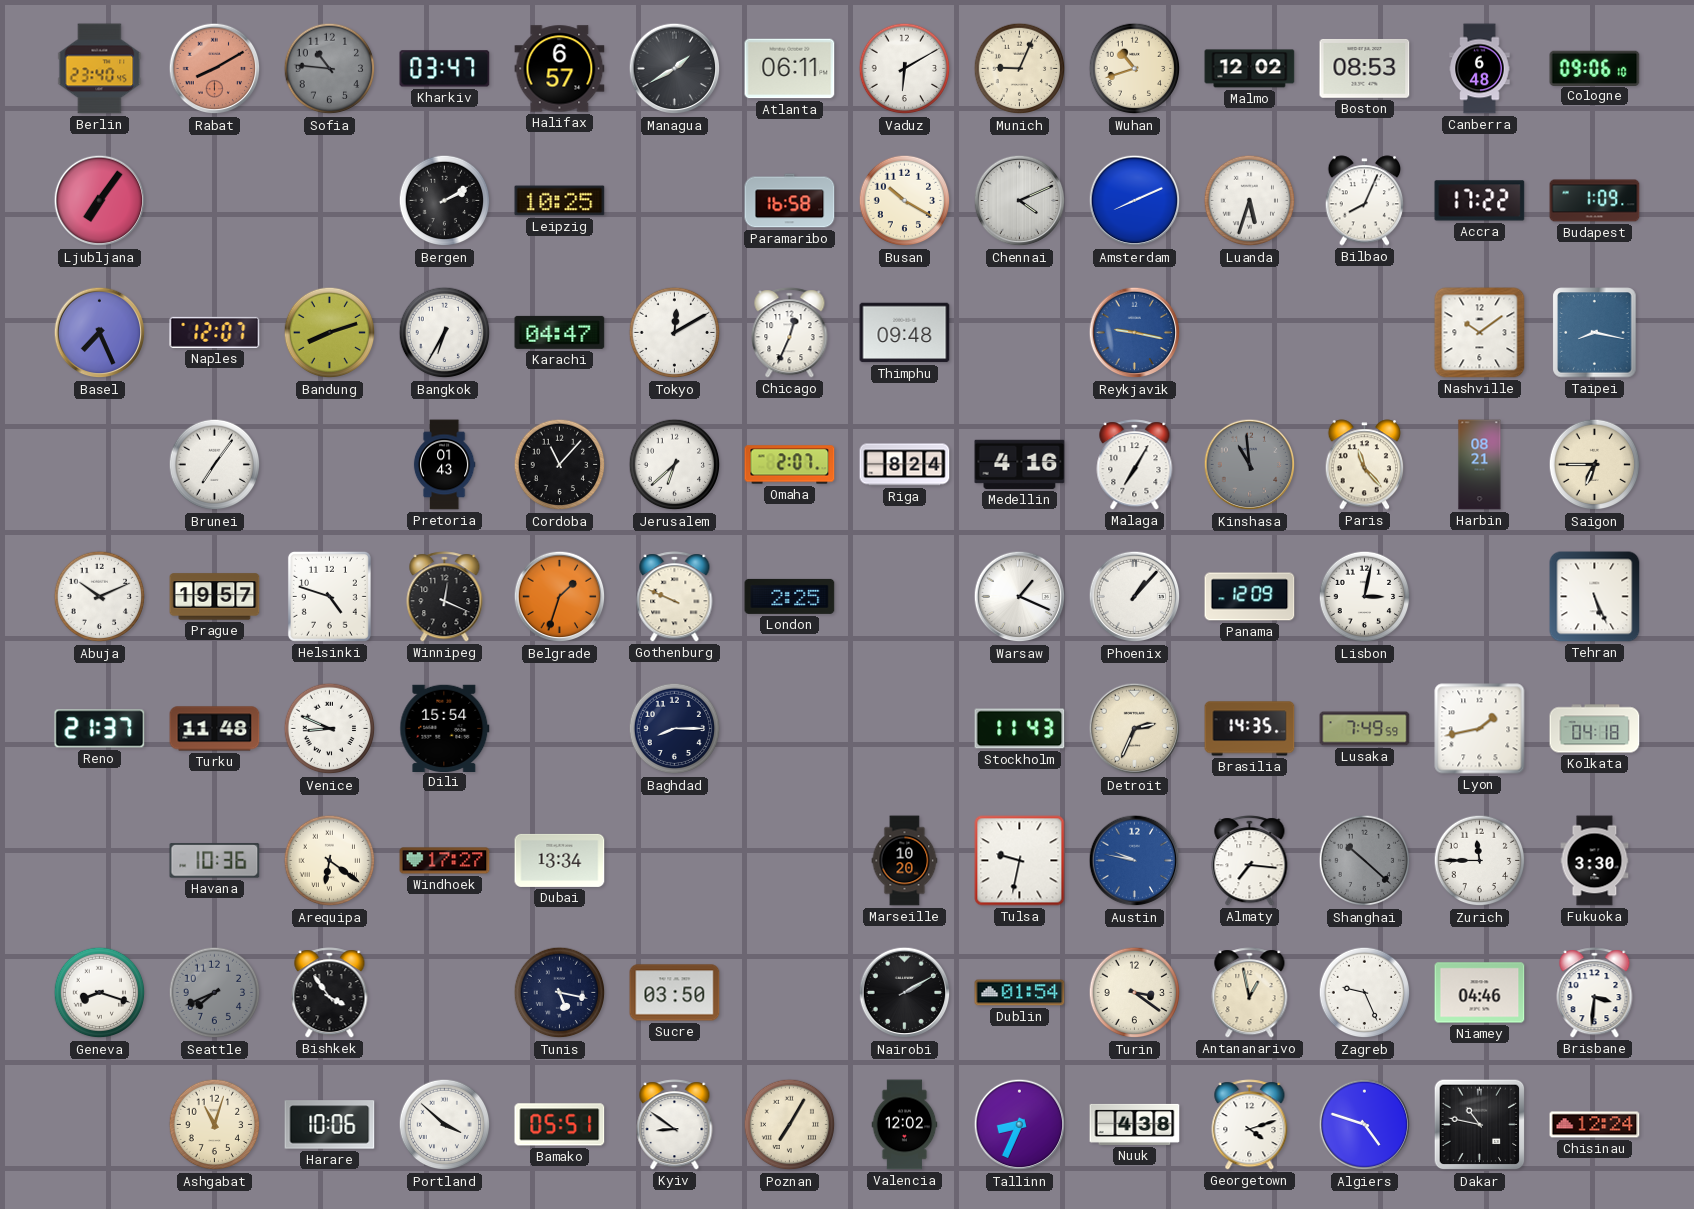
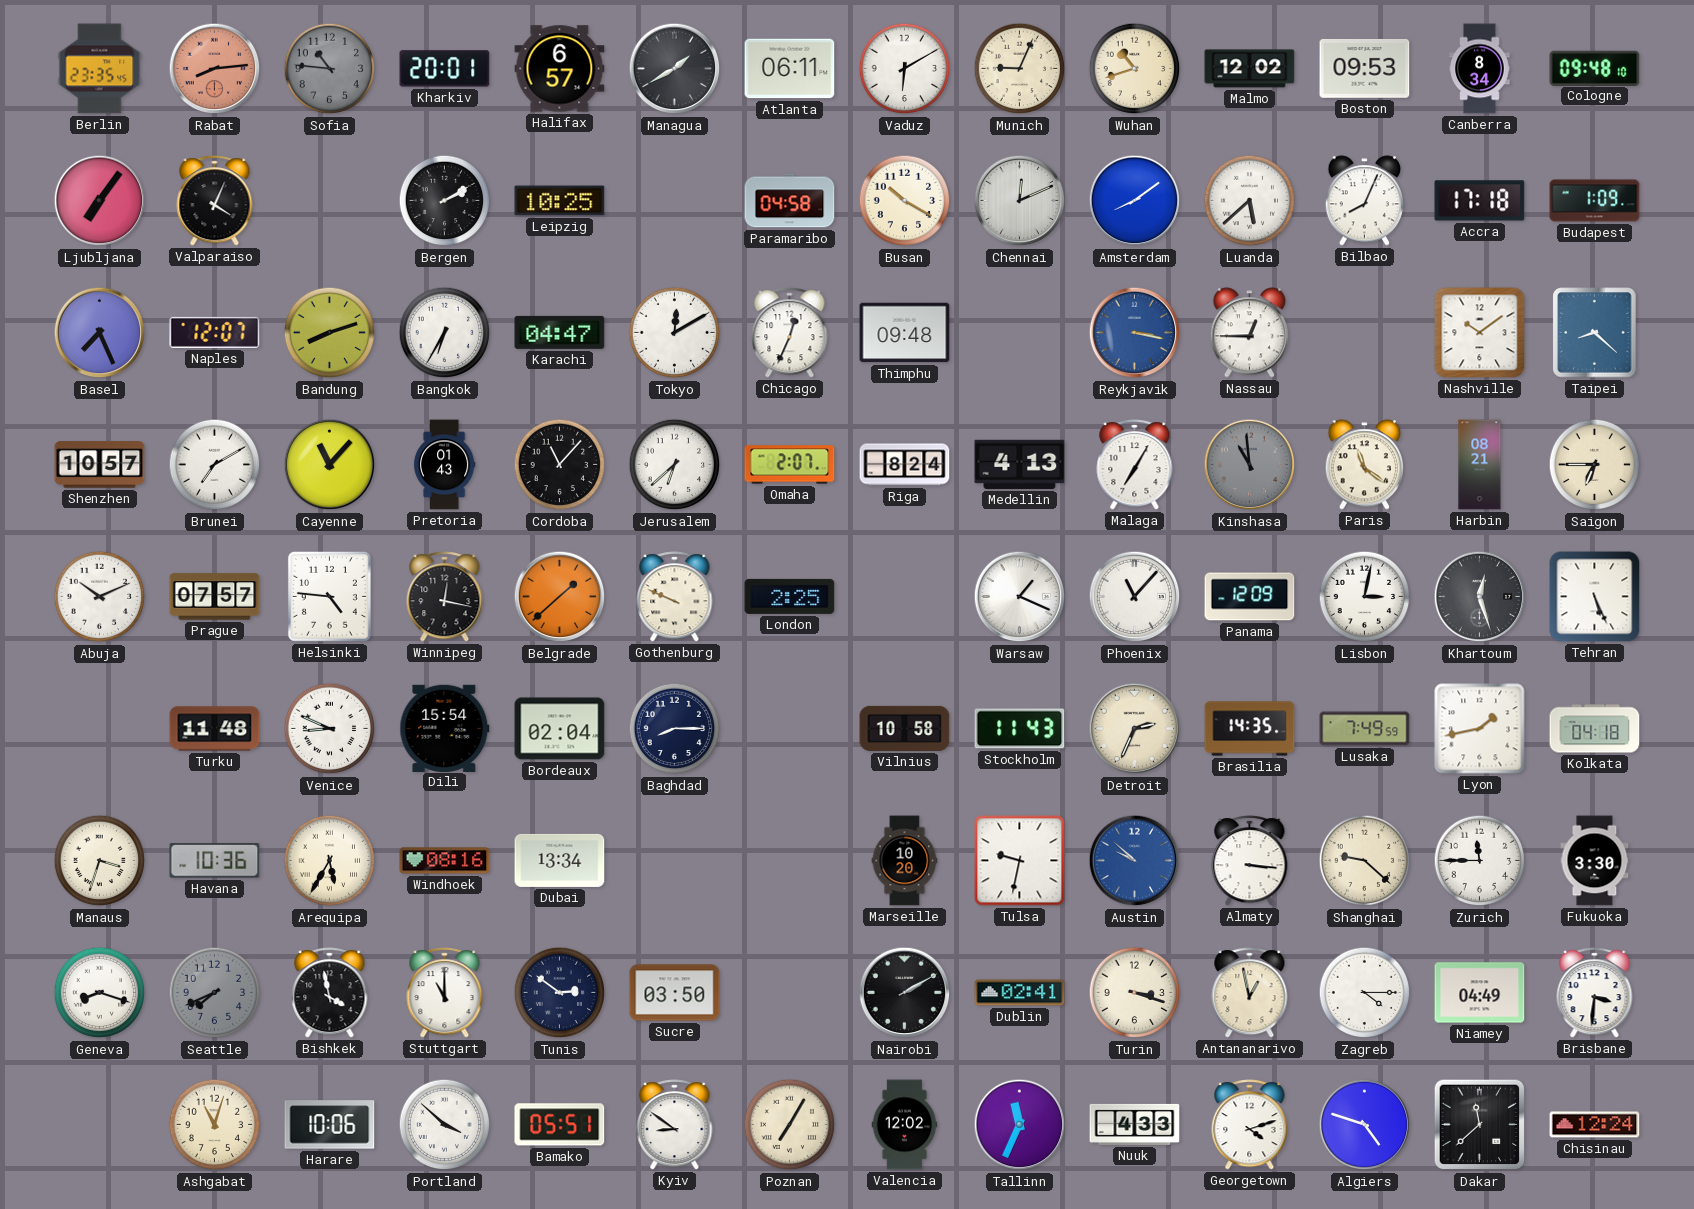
Berlin: 23:40 -> 23:35 (100, 69)
Rabat: 8:10 -> 8:14 (215, 69)
Kharkiv: 03:47 -> 20:01 (445, 69)
Boston: 08:53 -> 09:53 (1365, 68)
Canberra: 6:48 -> 8:34 (1480, 69)
Cologne: 09:06 -> 09:48 (1595, 68)
Valparaiso: none -> 4:04 (215, 201)
Paramaribo: 16:58 -> 04:58 (790, 201)
Chennai: 4:11 -> 12:11 (1020, 201)
Amsterdam: 8:11 -> 8:09 (1135, 201)
Luanda: 5:33 -> 5:38 (1250, 201)
Accra: 17:22 -> 17:18 (1480, 201)
Reykjavik: 9:17 -> 3:17 (1135, 333)
Nassau: none -> 12:45 (1250, 333)
Taipei: 8:17 -> 8:22 (1595, 333)
Shenzhen: none -> 10:57 (100, 465)
Brunei: 7:06 -> 7:10 (215, 465)
Cayenne: none -> 11:07 (330, 465)
Medellin: 4:16 -> 4:13 (1020, 464)
Paris: 11:23 -> 11:21 (1365, 465)
Prague: 19:57 -> 07:57 (215, 597)
Helsinki: 4:48 -> 4:46 (329, 596)
Winnipeg: 12:19 -> 12:17 (445, 597)
Belgrade: 1:33 -> 1:38 (560, 597)
Phoenix: 1:07 -> 11:07 (1135, 597)
Khartoum: none -> 12:27 (1480, 597)
Reno: 21:37 -> none (100, 729)
Bordeaux: none -> 02:04 (560, 729)
Vilnius: none -> 10:58 (905, 728)
Manaus: none -> 3:33 (100, 861)
Arequipa: 6:21 -> 5:35 (330, 861)
Windhoek: 17:27 -> 08:16 (445, 861)
Austin: 9:47 -> 9:52 (1135, 861)
Almaty: 7:16 -> 3:16 (1250, 861)
Shanghai: 10:22 -> 9:22 (1365, 861)
Shanghai dial: grey -> cream (1365, 861)
Bishkek: 3:54 -> 3:58 (330, 993)
Stuttgart: none -> 11:00 (445, 993)
Tunis: 5:17 -> 2:51 (560, 993)
Dublin: 01:54 -> 02:41 (1020, 993)
Turin: 3:21 -> 3:18 (1135, 993)
Zagreb: 9:26 -> 4:15 (1365, 993)
Niamey: 04:46 -> 04:49 (1480, 993)
Tallinn: 8:34 -> 11:34 (1020, 1125)
Nuuk: 4:38 -> 4:33 (1135, 1124)
Dakar: 10:47 -> 11:38 (1480, 1125)
